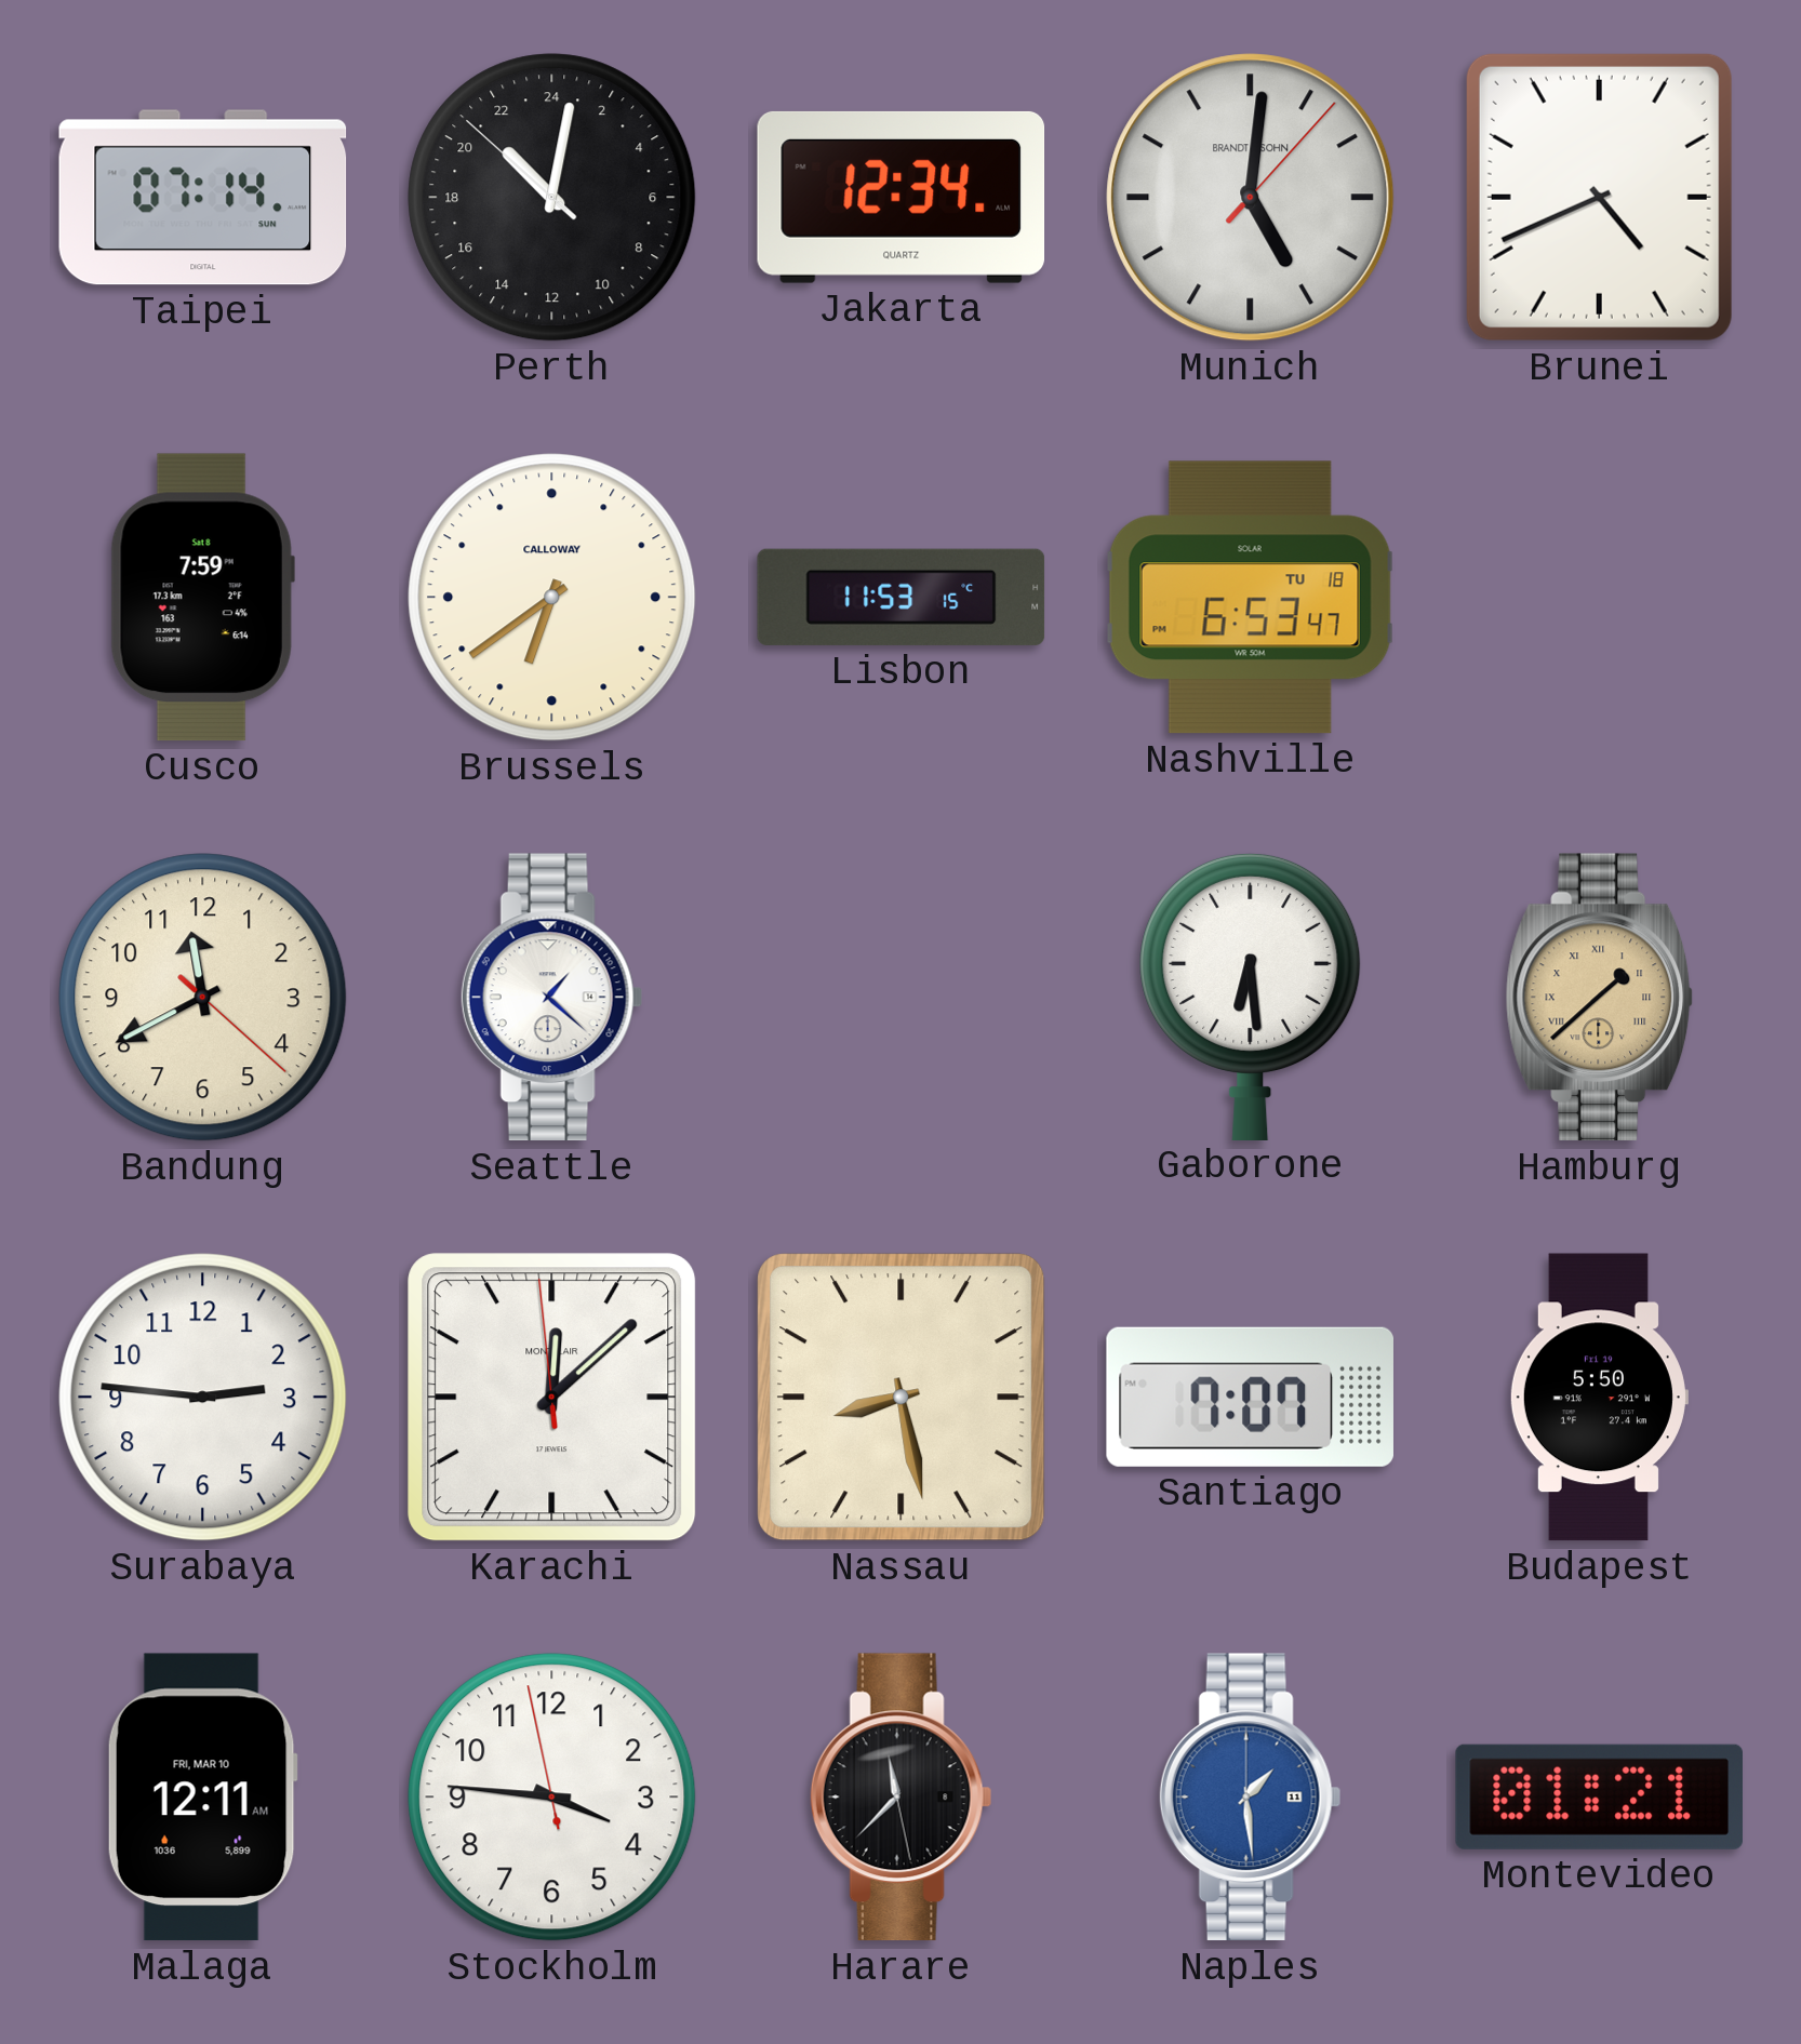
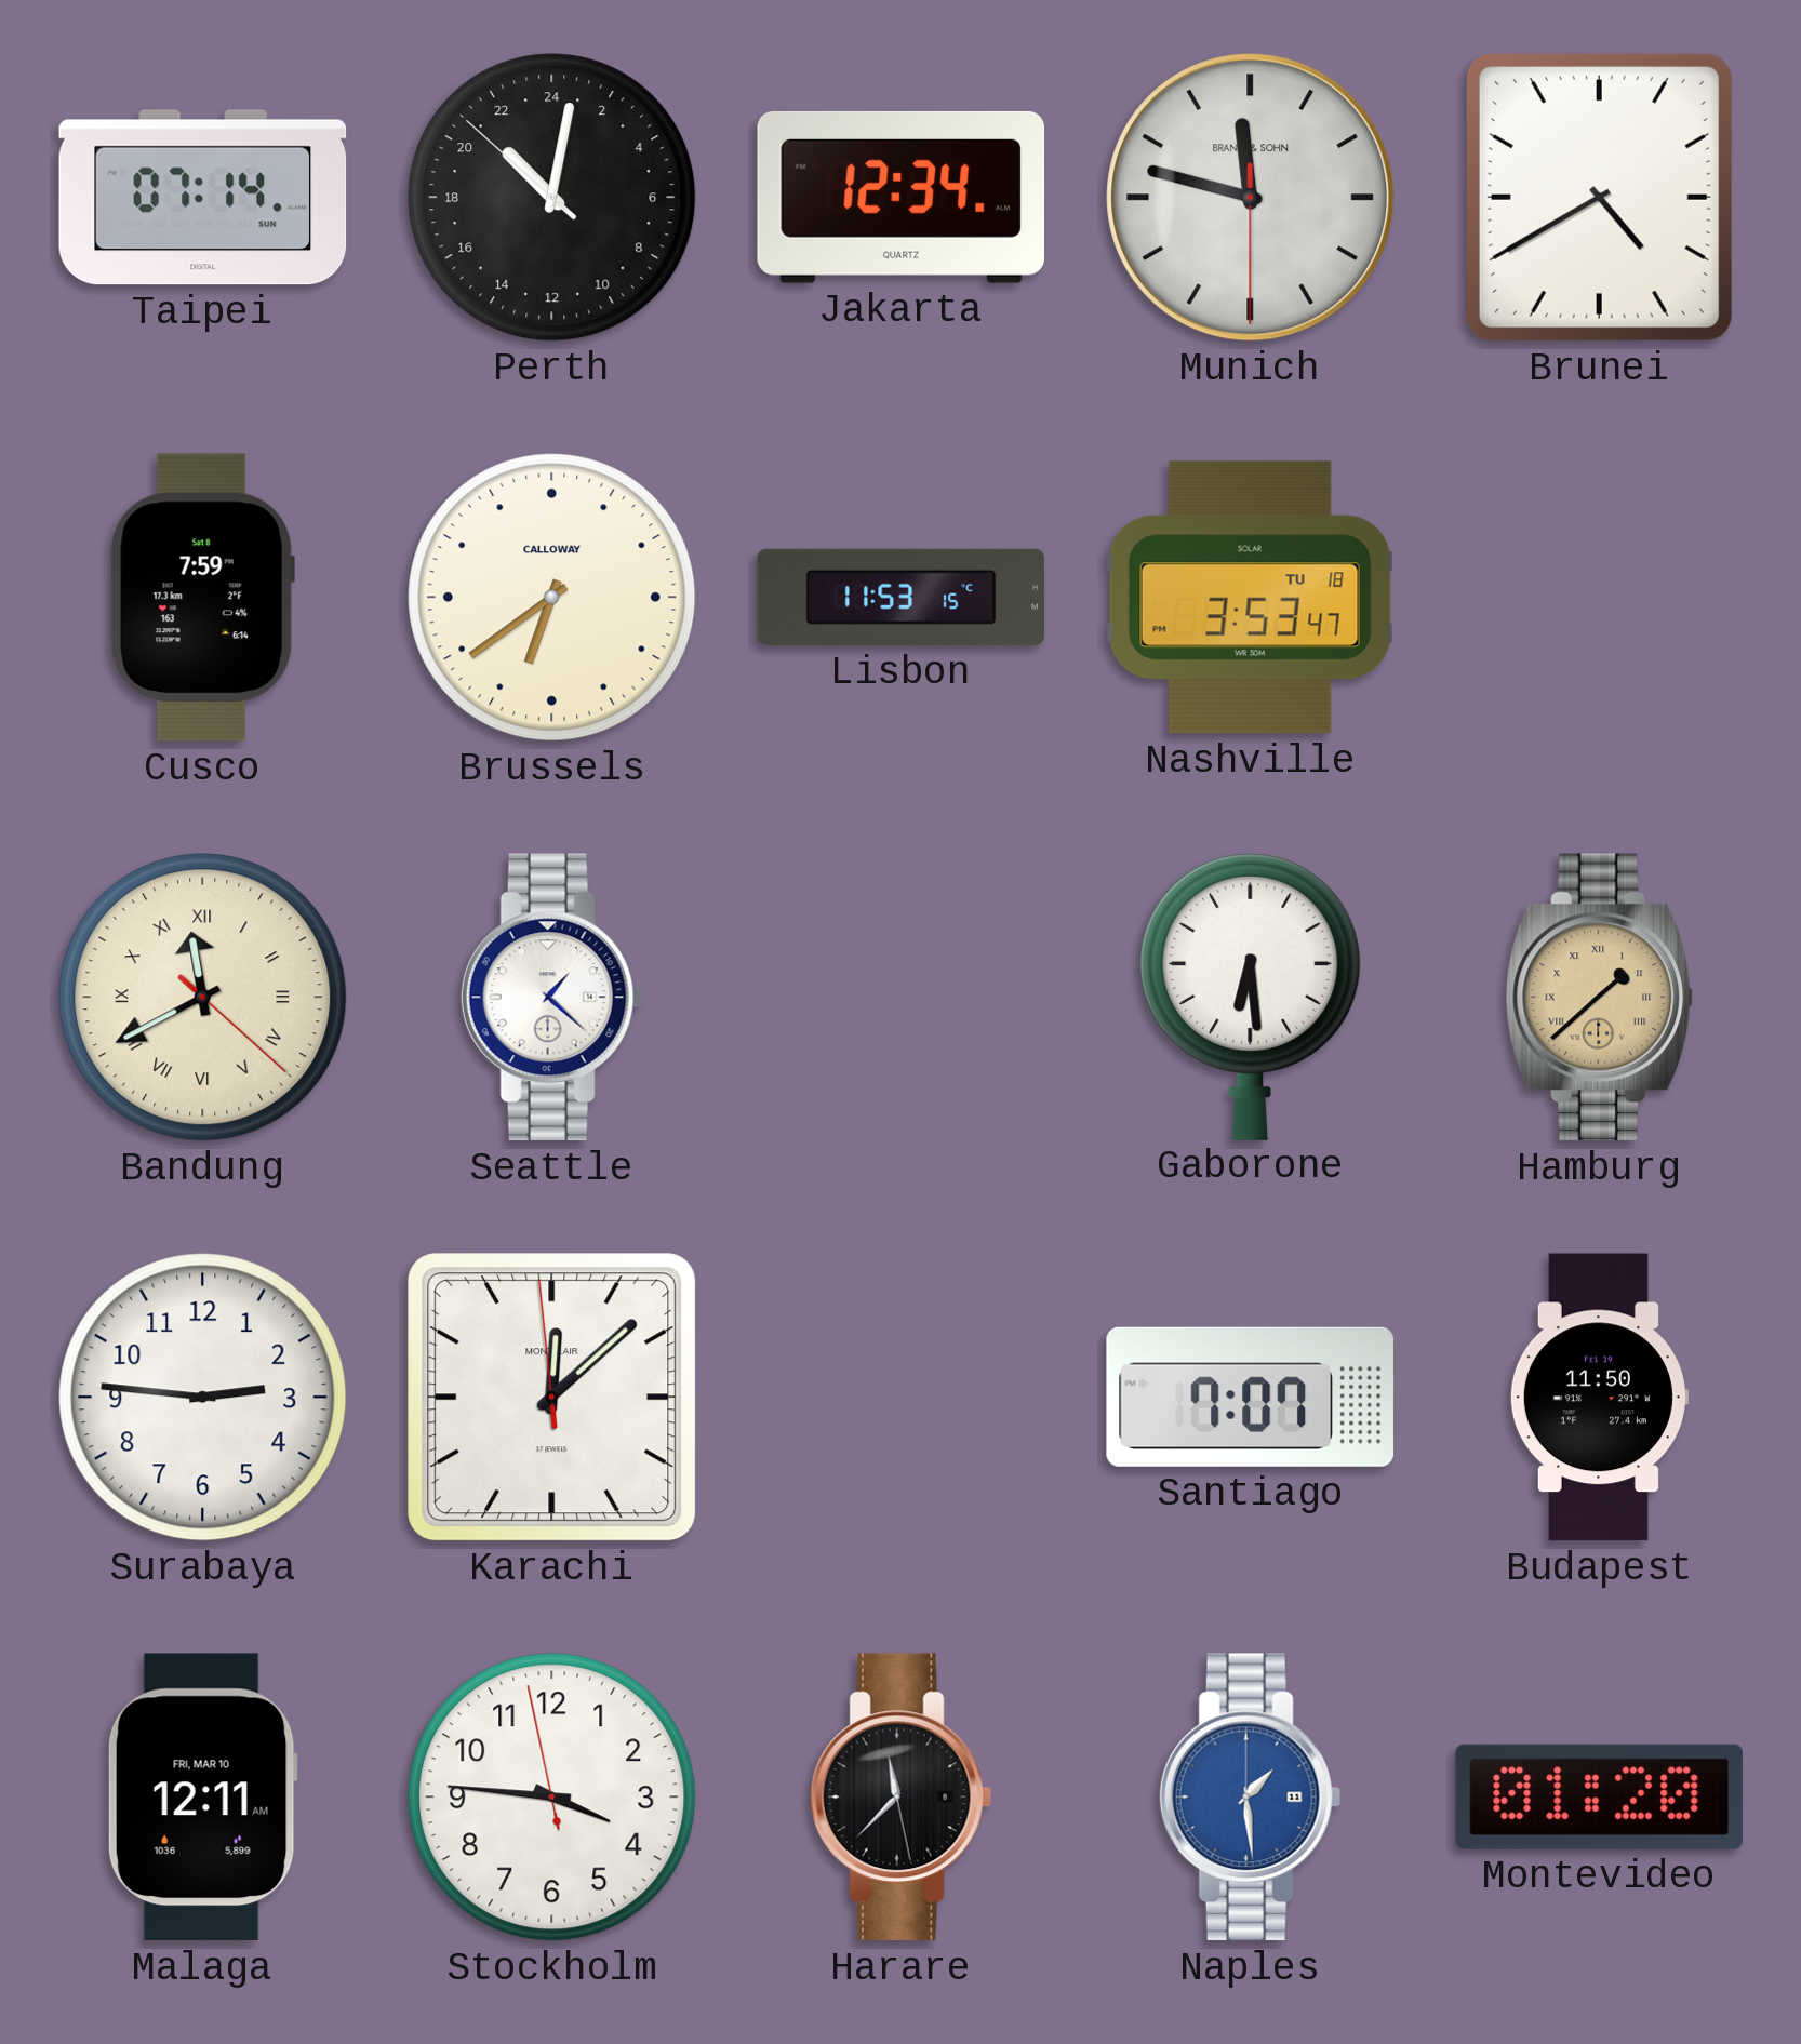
Munich: 5:01 -> 11:47 (1251, 198)
Brunei: 4:41 -> 4:40 (1599, 197)
Nashville: 6:53 -> 3:53 (1250, 598)
Bandung numerals: Arabic -> Roman (203, 998)
Nassau: 8:28 -> none (902, 1398)
Budapest: 5:50 -> 11:50 (1599, 1398)
Montevideo: 01:21 -> 01:20 (1599, 1796)
